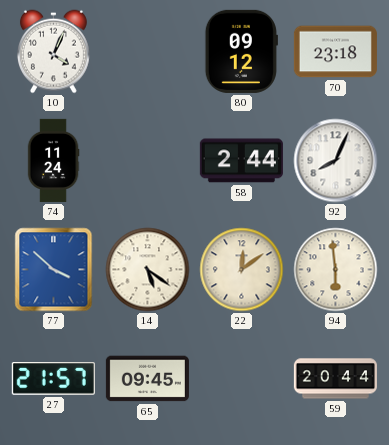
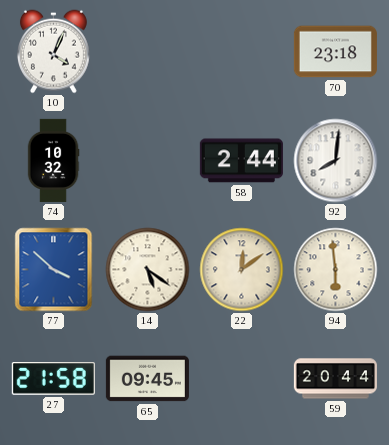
80: 09:12 -> none (241, 51)
74: 11:24 -> 10:32 (53, 160)
92: 8:04 -> 8:01 (336, 161)
27: 21:57 -> 21:58 (53, 379)
